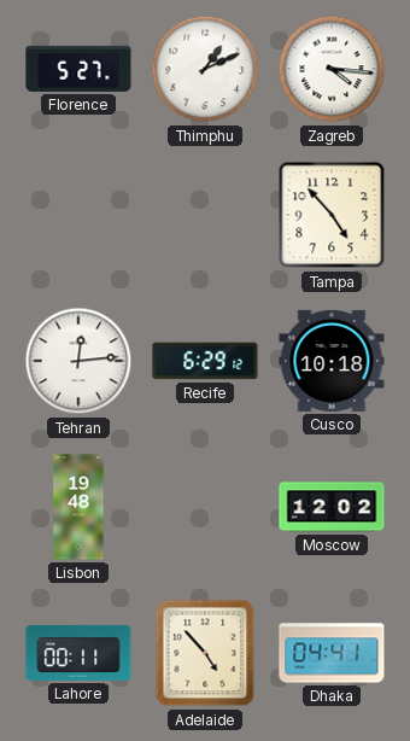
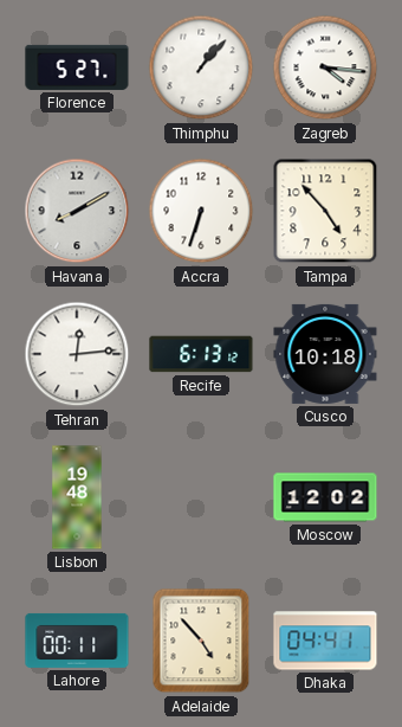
Thimphu: 1:11 -> 1:07 (201, 67)
Havana: none -> 8:10 (77, 211)
Accra: none -> 6:33 (201, 211)
Recife: 6:29 -> 6:13 (201, 354)
